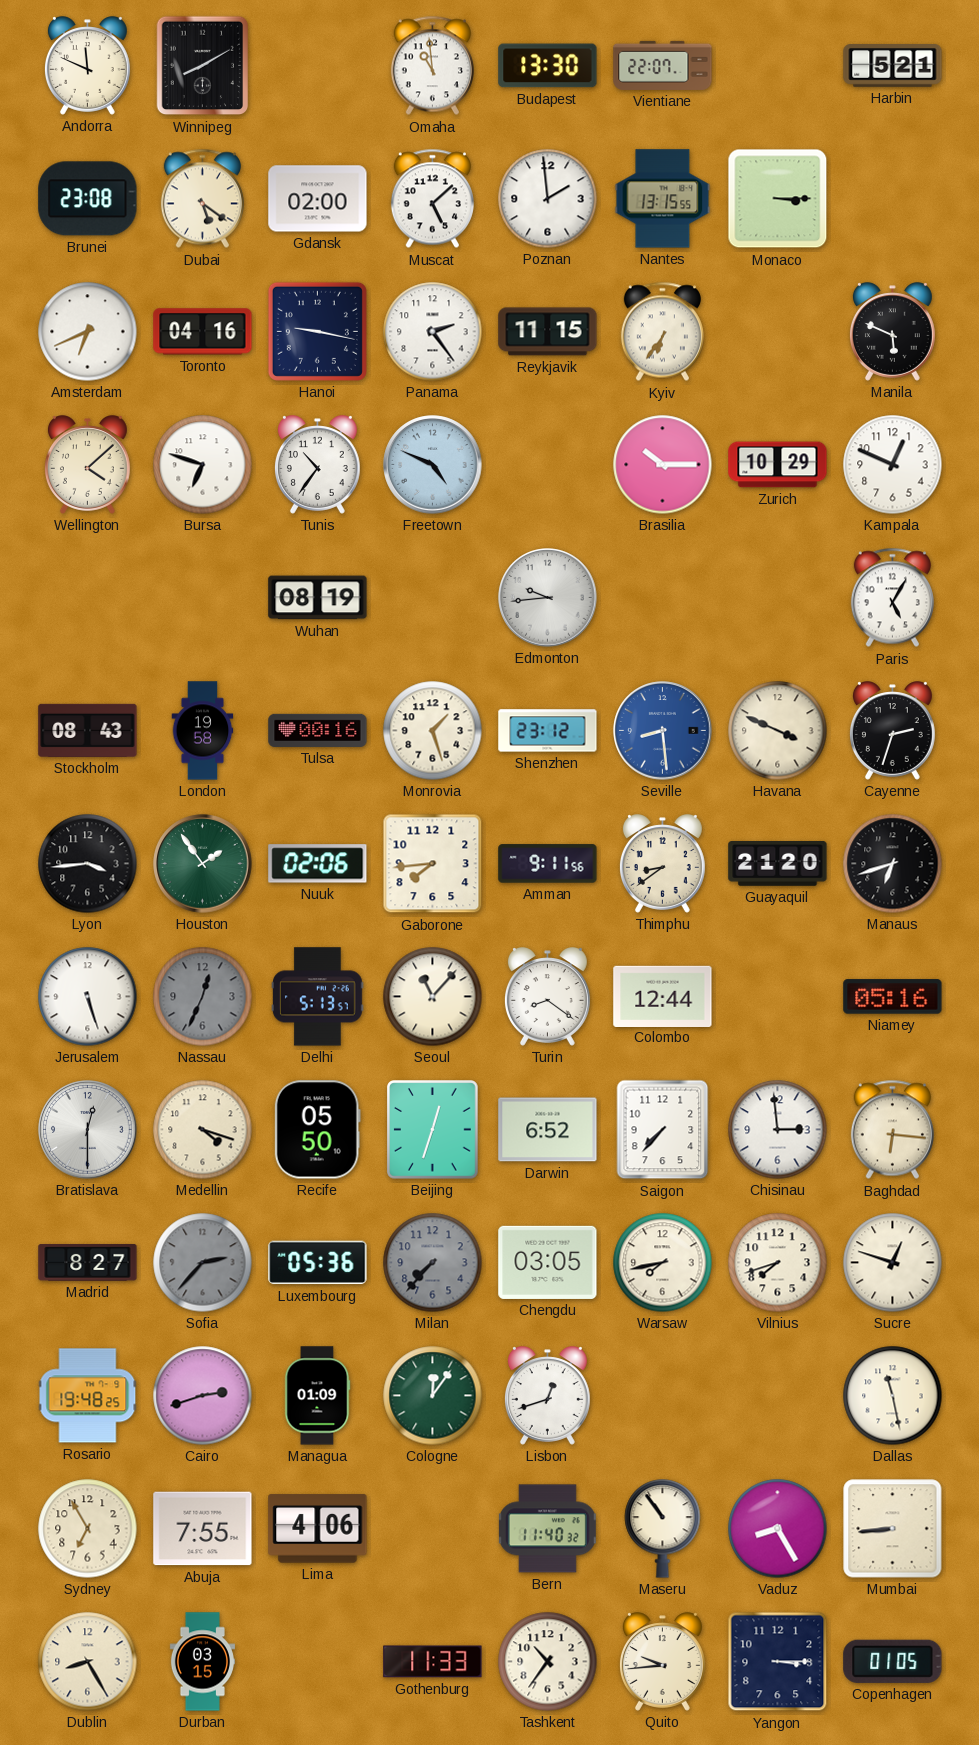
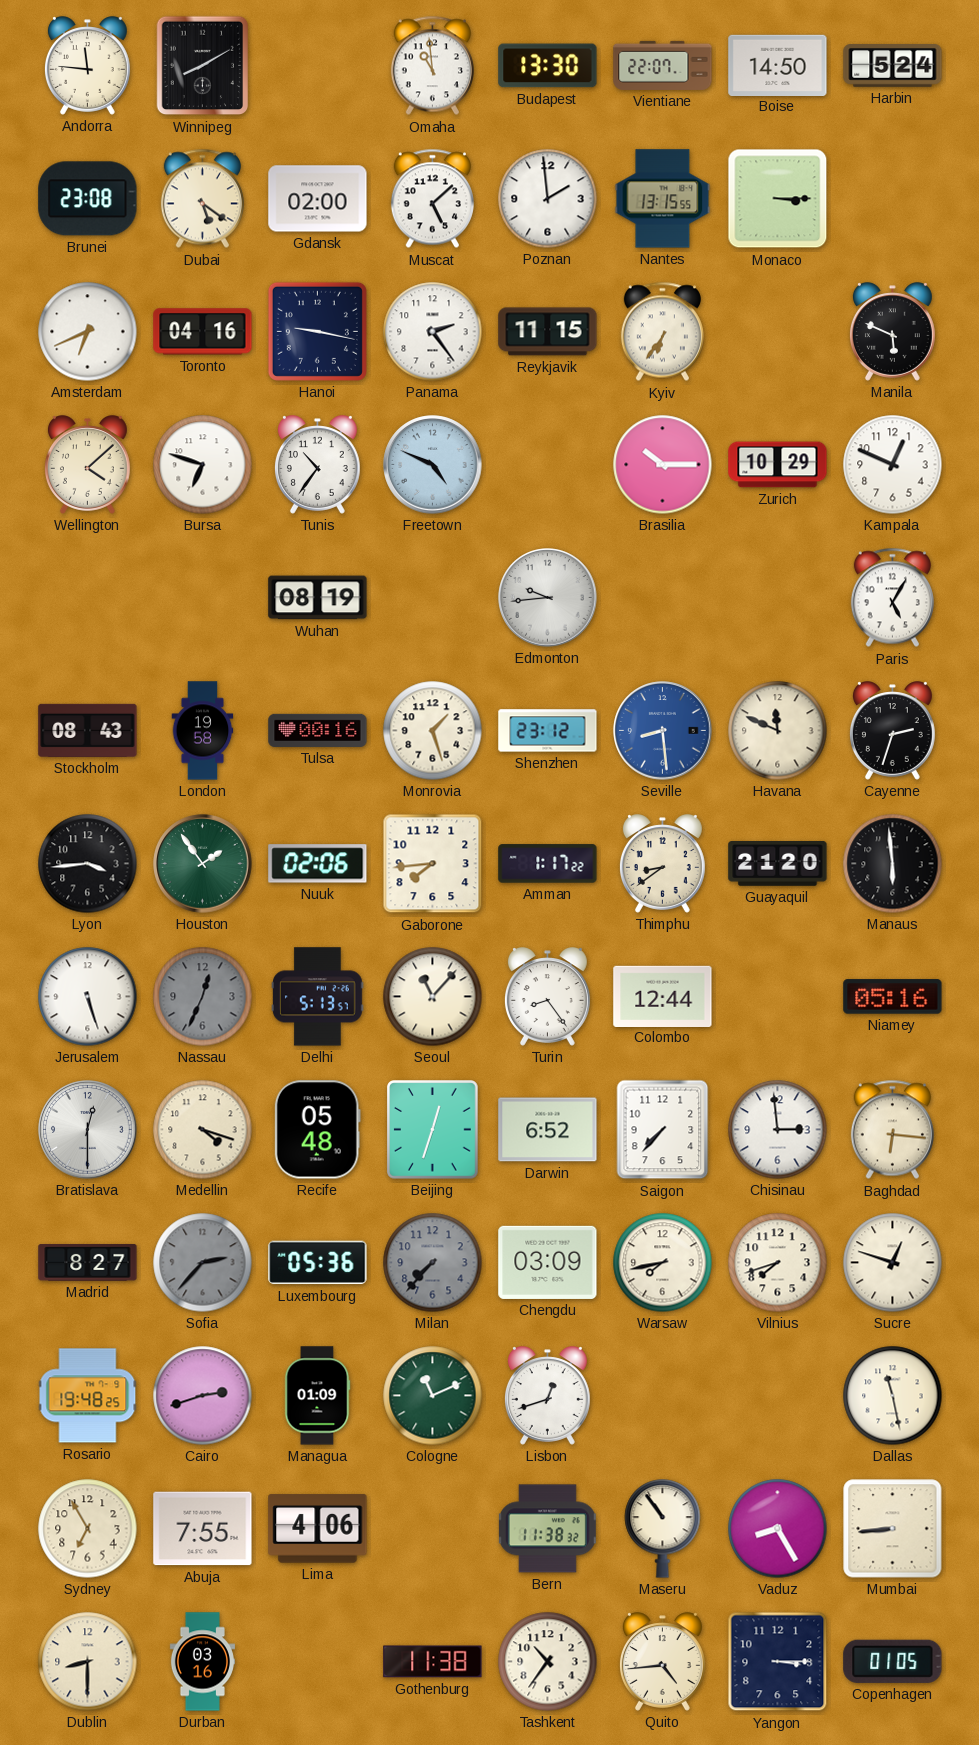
Andorra: 11:49 -> 11:46 (87, 66)
Boise: none -> 14:50 (778, 65)
Harbin: 5:21 -> 5:24 (893, 66)
Havana: 3:49 -> 11:49 (778, 731)
Amman: 9:11 -> 1:17 (548, 864)
Manaus: 6:42 -> 5:59 (893, 864)
Turin: 8:21 -> 8:24 (547, 997)
Recife: 05:50 -> 05:48 (317, 1130)
Chengdu: 03:05 -> 03:09 (548, 1262)
Cologne: 12:06 -> 11:11 (433, 1396)
Bern: 11:40 -> 11:38 (547, 1529)
Dublin: 8:25 -> 8:30 (88, 1662)
Durban: 03:15 -> 03:16 (202, 1662)
Gothenburg: 11:33 -> 11:38 (433, 1662)
Quito: 9:44 -> 4:44 (662, 1662)
